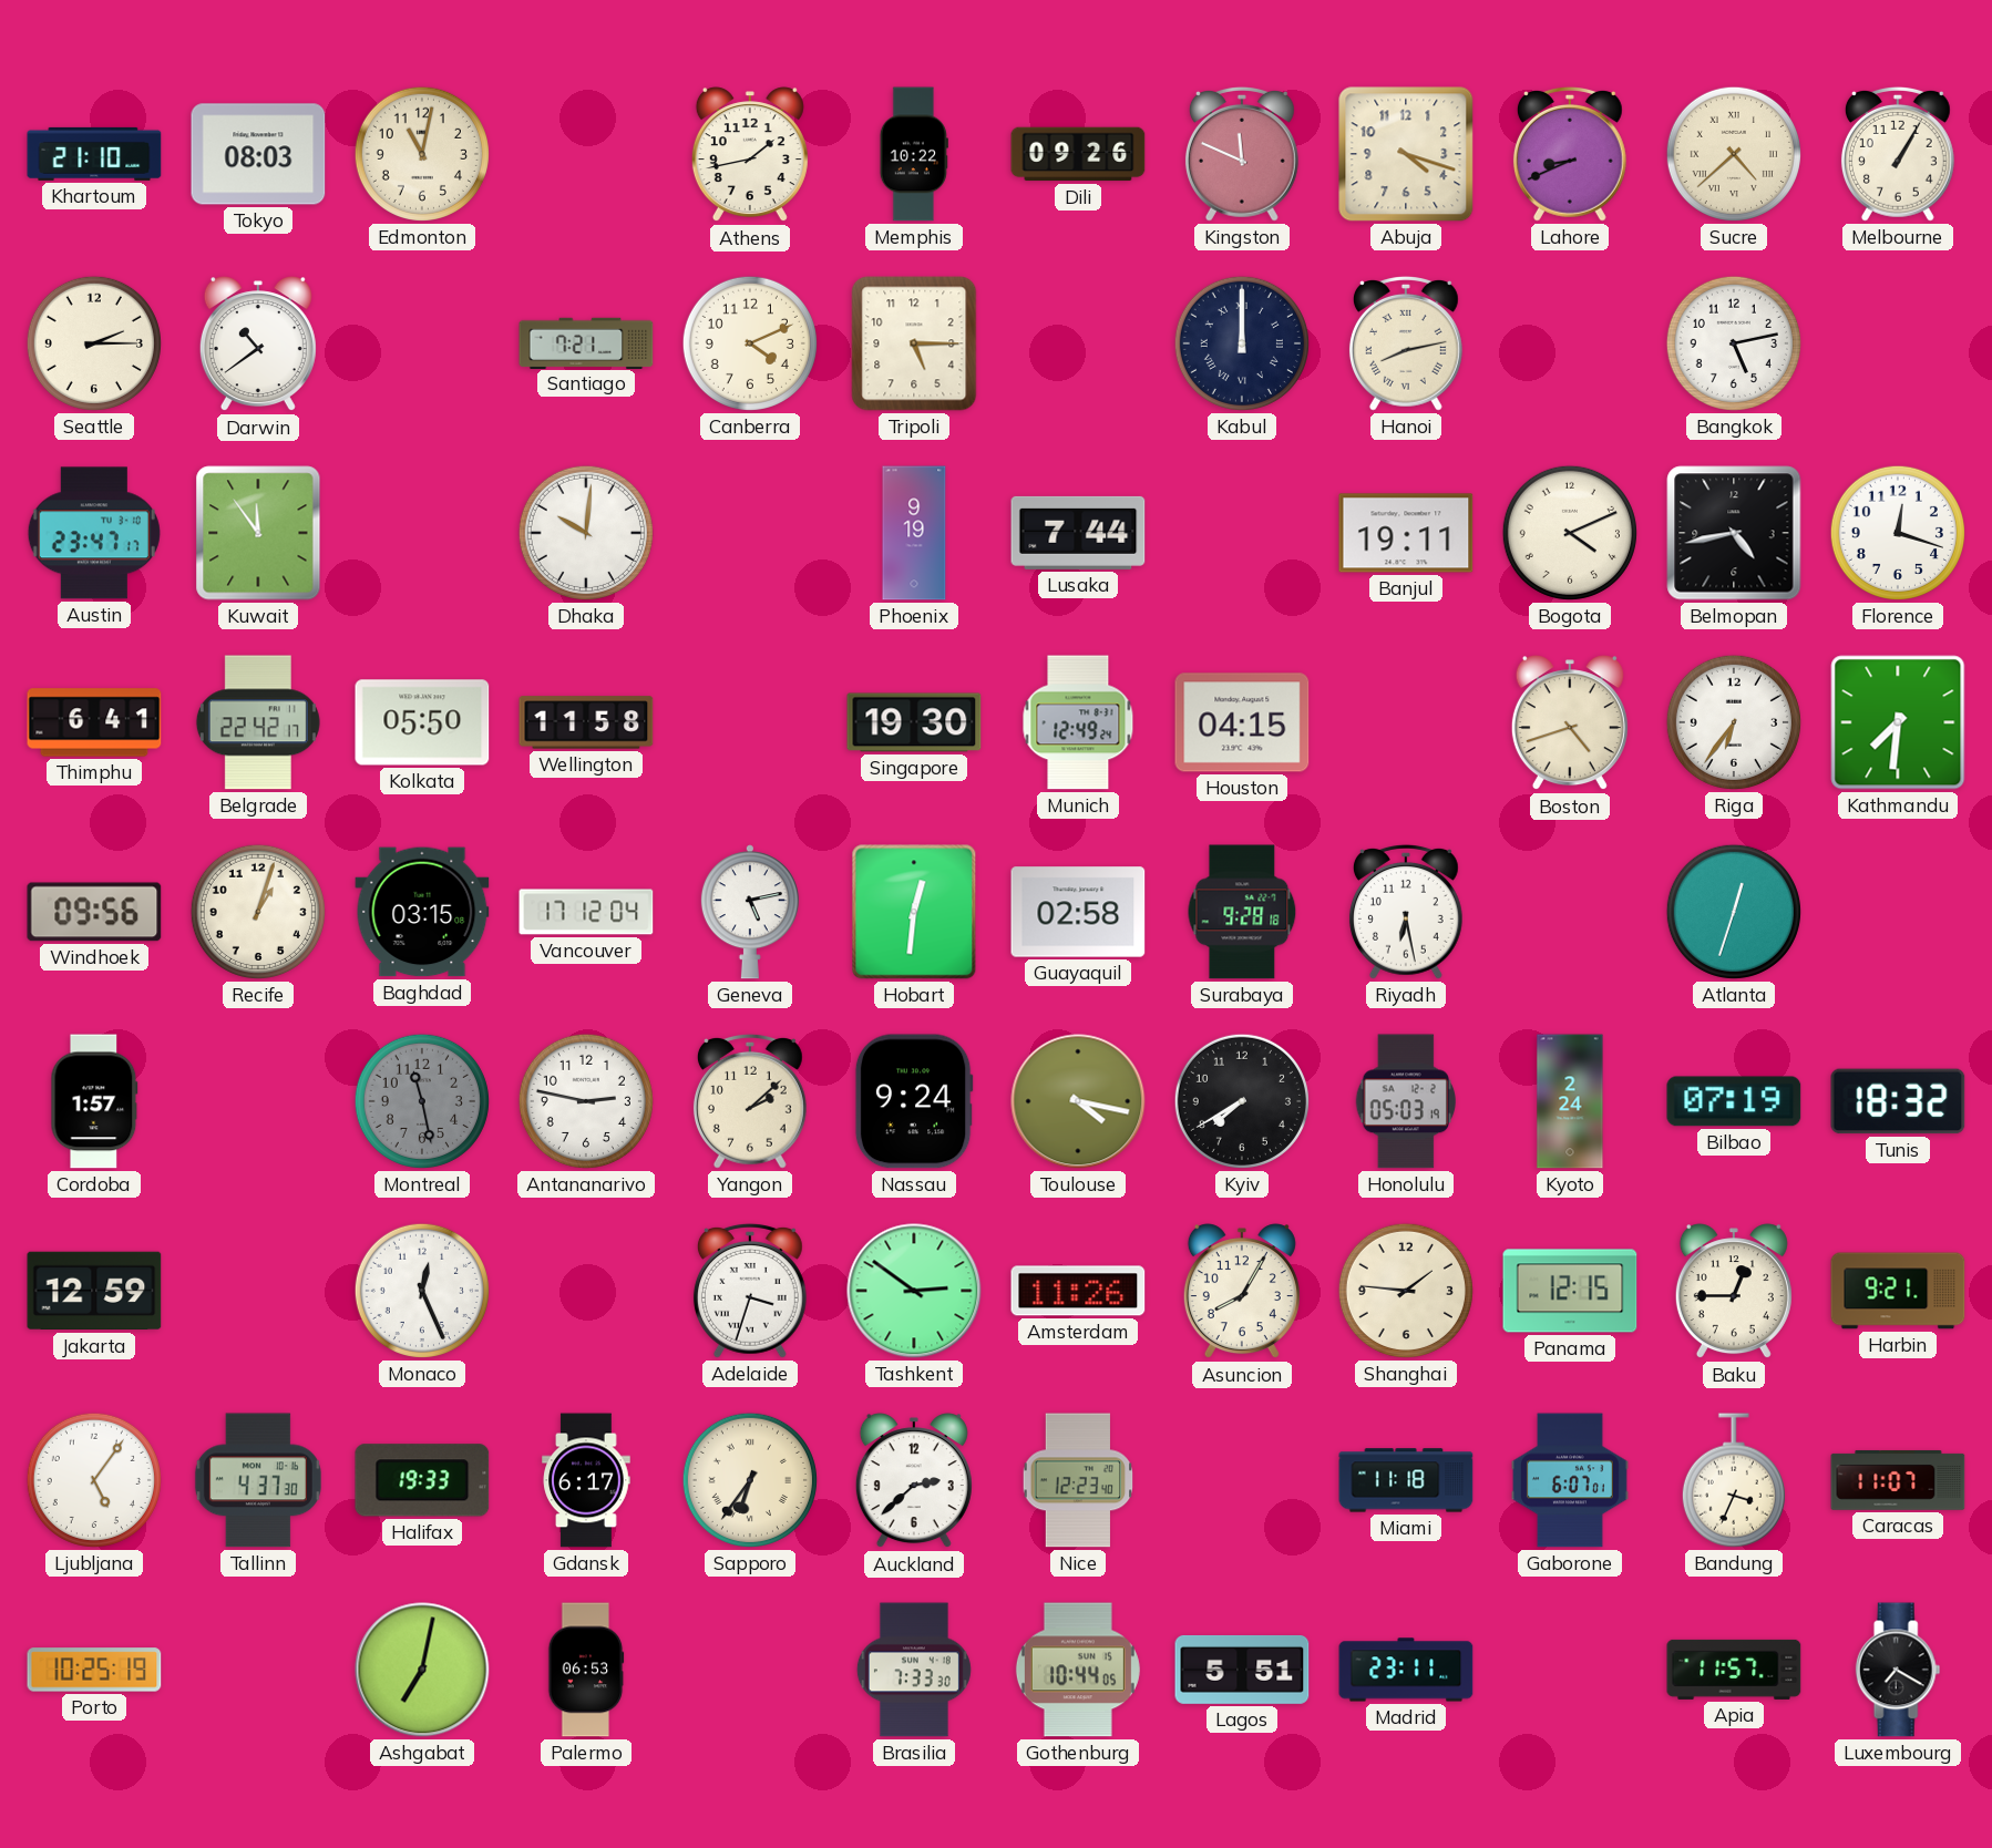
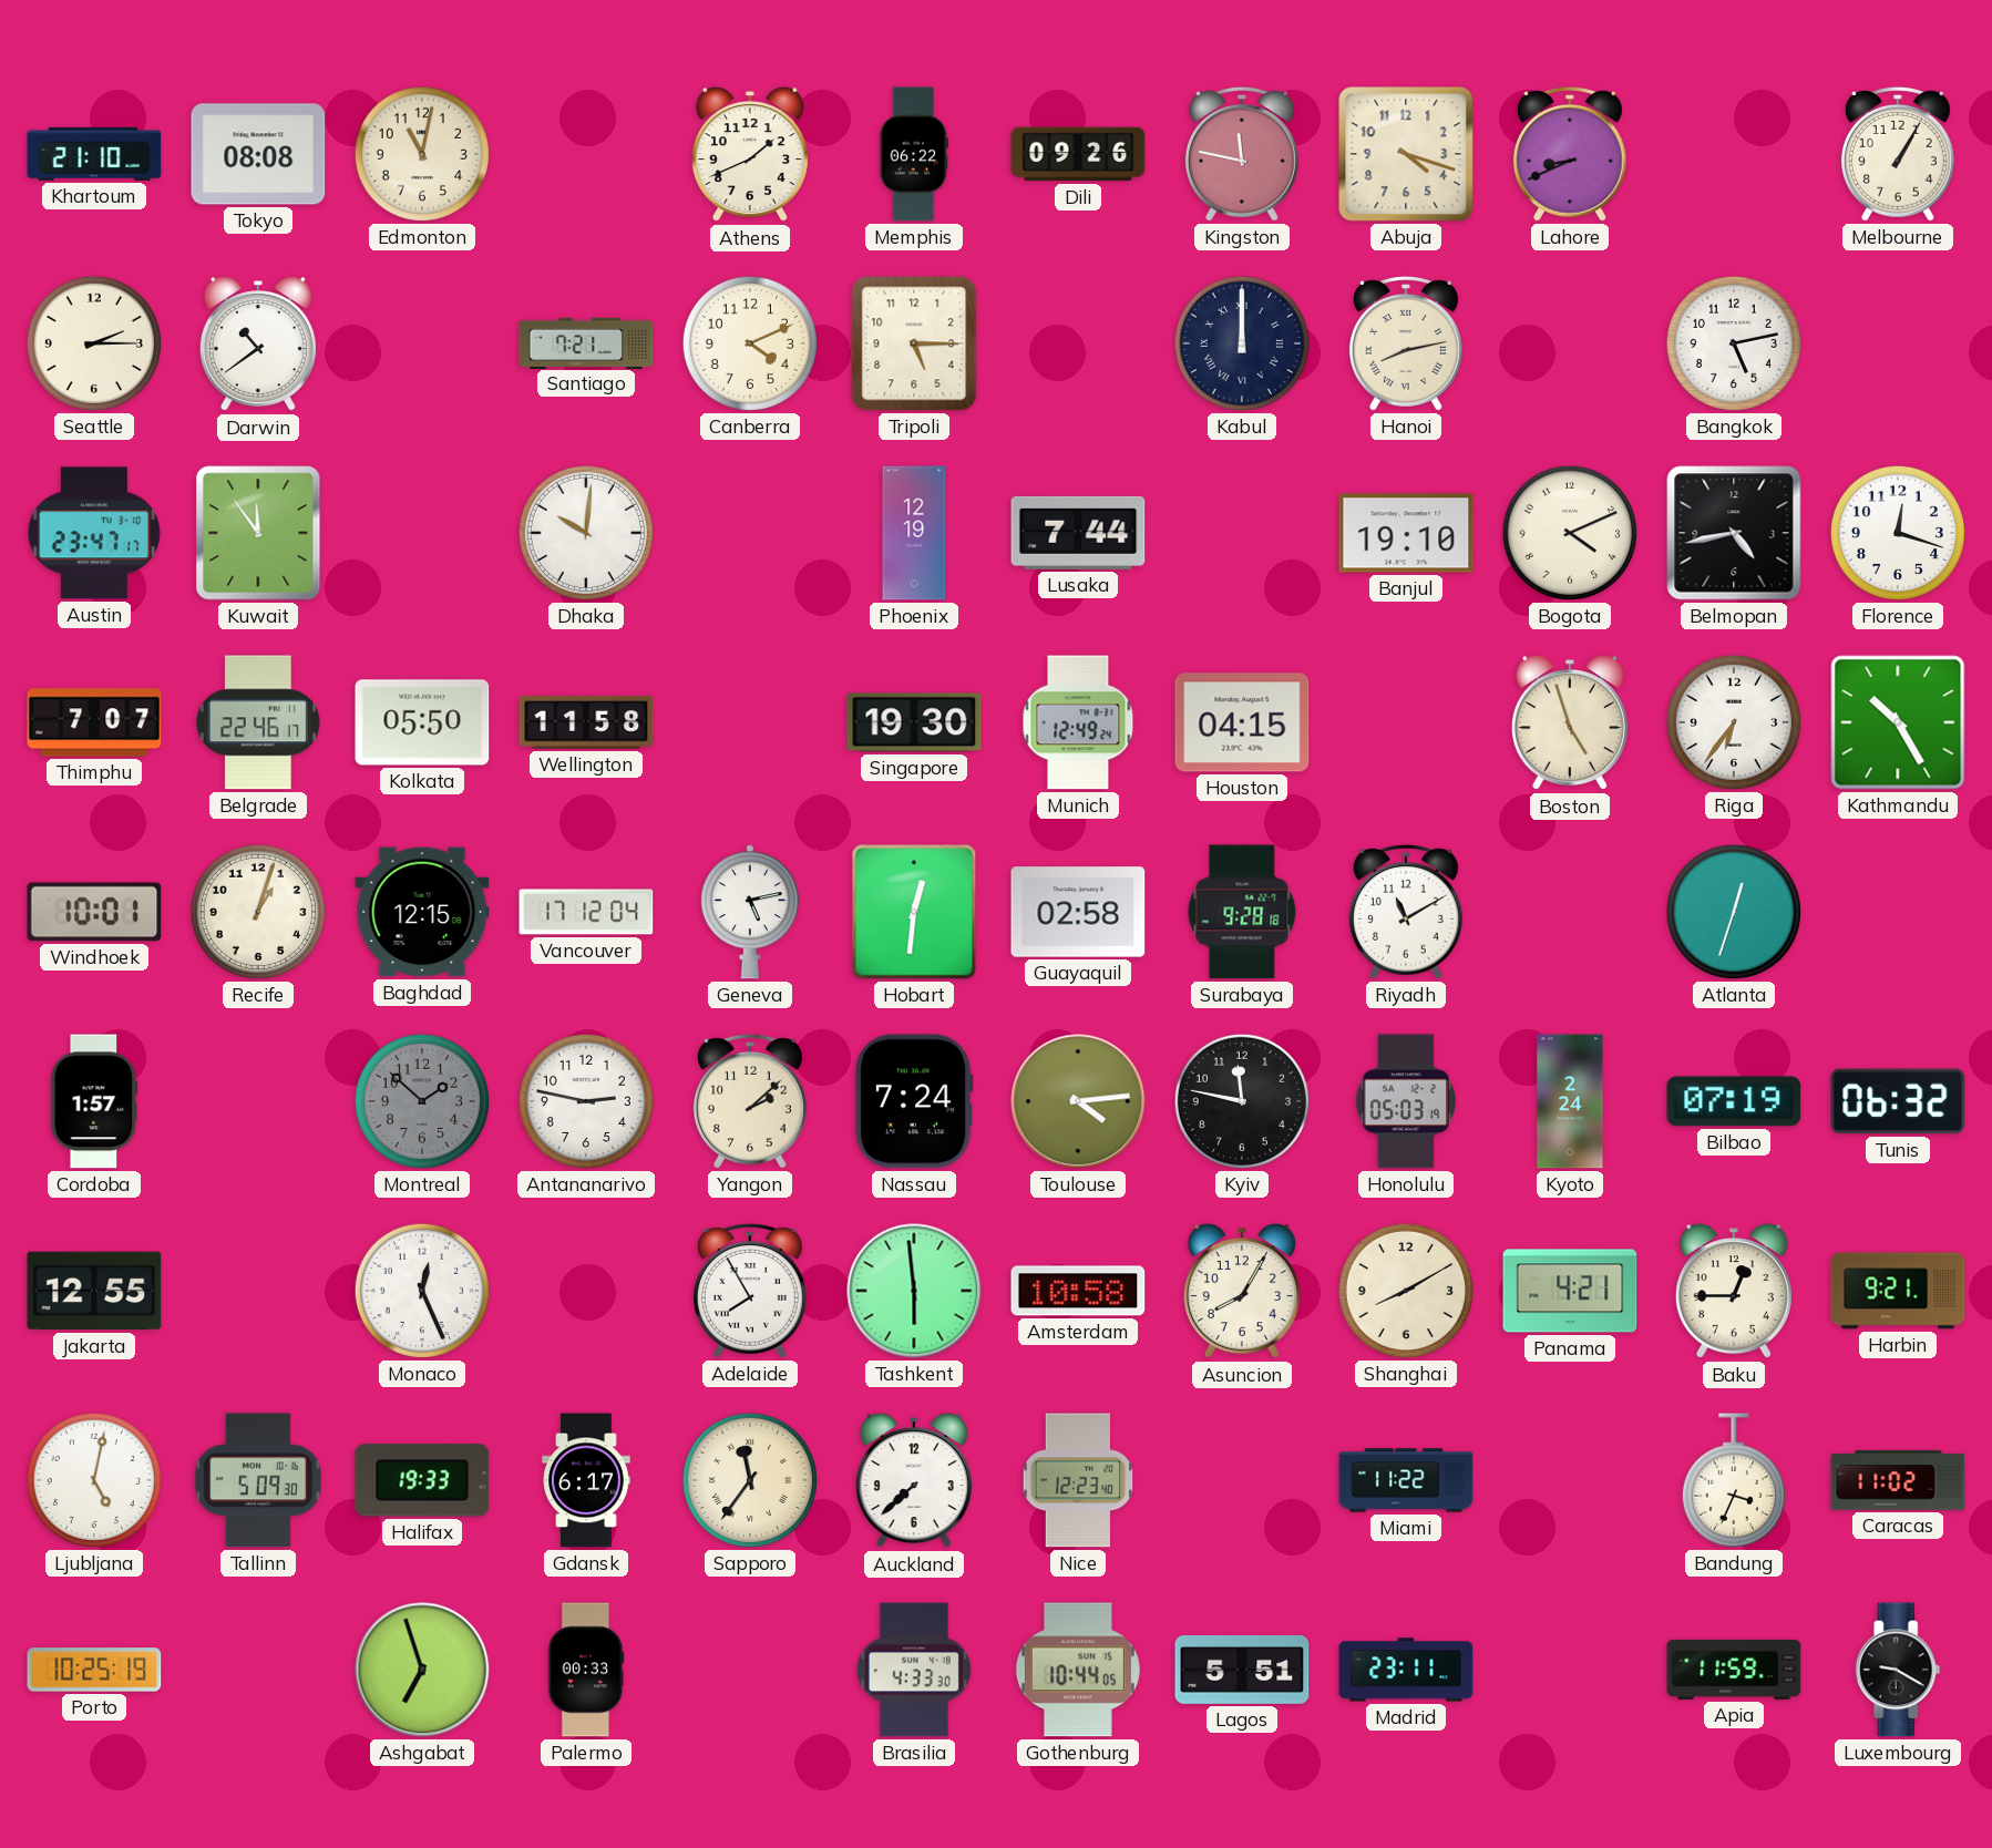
Tokyo: 08:03 -> 08:08 (258, 154)
Athens: 1:43 -> 1:41 (750, 155)
Memphis: 10:22 -> 06:22 (914, 154)
Kingston: 11:49 -> 11:47 (1242, 154)
Sucre: 4:38 -> none (1734, 154)
Phoenix: 9:19 -> 12:19 (914, 533)
Banjul: 19:11 -> 19:10 (1406, 533)
Thimphu: 6:41 -> 7:07 (94, 722)
Belgrade: 22:42 -> 22:46 (258, 722)
Boston: 4:42 -> 4:57 (1570, 723)
Kathmandu: 7:31 -> 10:25 (1898, 722)
Windhoek: 09:56 -> 10:01 (94, 912)
Baghdad: 03:15 -> 12:15 (422, 912)
Riyadh: 6:28 -> 11:10 (1406, 912)
Montreal: 11:28 -> 1:52 (422, 1101)
Nassau: 9:24 -> 7:24 (914, 1101)
Toulouse: 4:17 -> 4:14 (1078, 1101)
Kyiv: 7:40 -> 11:47 (1242, 1101)
Tunis: 18:32 -> 06:32 (1898, 1101)
Jakarta: 12:59 -> 12:55 (94, 1291)
Adelaide: 3:33 -> 7:55 (750, 1291)
Tashkent: 2:51 -> 5:59 (914, 1291)
Amsterdam: 11:26 -> 10:58 (1078, 1291)
Shanghai: 1:46 -> 8:10 (1406, 1291)
Panama: 12:15 -> 4:21 (1570, 1291)
Ljubljana: 5:06 -> 5:02 (94, 1480)
Tallinn: 4:37 -> 5:09 (258, 1480)
Sapporo: 6:36 -> 11:36 (750, 1480)
Auckland: 2:38 -> 7:38 (914, 1481)
Miami: 11:18 -> 11:22 (1406, 1480)
Gaborone: 6:07 -> none (1570, 1480)
Caracas: 11:07 -> 11:02 (1898, 1480)
Ashgabat: 7:02 -> 6:57 (422, 1670)
Palermo: 06:53 -> 00:33 (586, 1670)
Brasilia: 7:33 -> 4:33 (914, 1670)
Apia: 11:57 -> 11:59 (1734, 1670)
Luxembourg: 7:20 -> 9:20 (1898, 1670)
